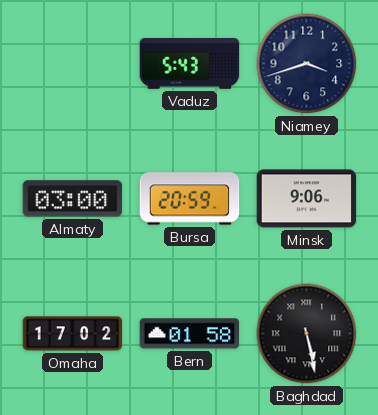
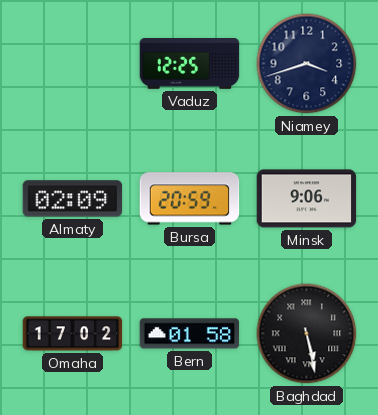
Vaduz: 5:43 -> 12:25 (190, 64)
Almaty: 03:00 -> 02:09 (73, 199)
